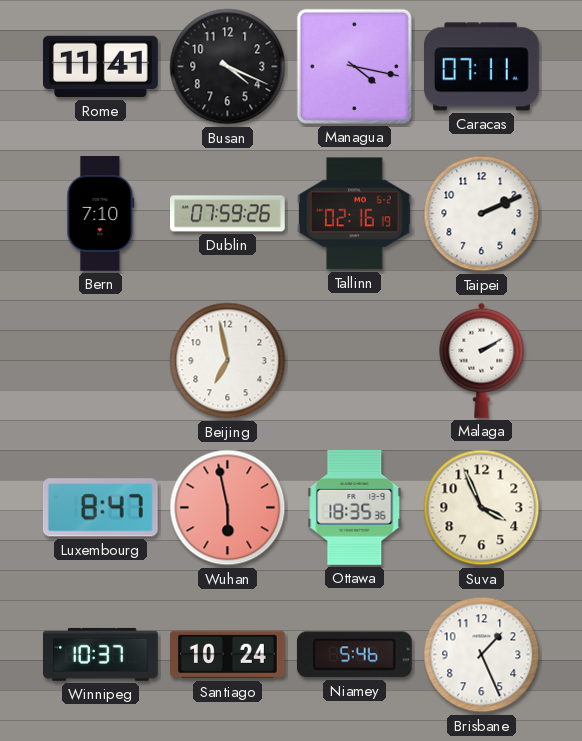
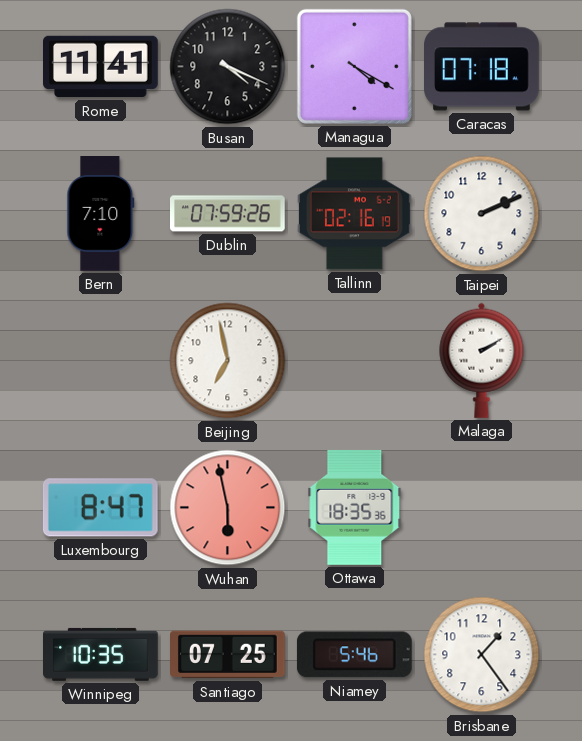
Managua: 4:17 -> 4:20 (354, 66)
Caracas: 07:11 -> 07:18 (482, 67)
Suva: 3:56 -> none (482, 508)
Winnipeg: 10:37 -> 10:35 (101, 654)
Santiago: 10:24 -> 07:25 (228, 655)
Brisbane: 1:26 -> 1:24 (482, 655)
